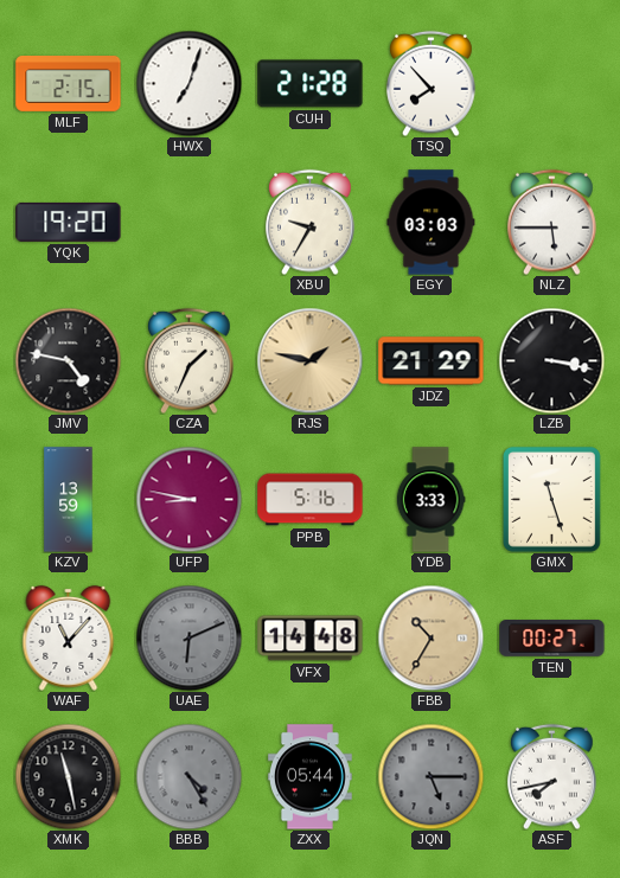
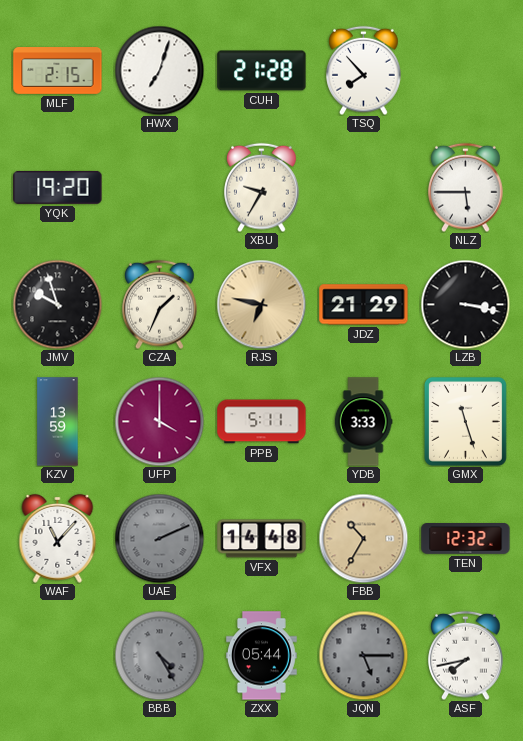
EGY: 03:03 -> none (432, 223)
JMV: 4:47 -> 9:57 (57, 304)
RJS: 1:47 -> 6:47 (261, 304)
UFP: 8:47 -> 4:00 (159, 421)
PPB: 5:16 -> 5:11 (262, 422)
UAE: 6:11 -> 2:11 (159, 538)
TEN: 00:27 -> 12:32 (466, 539)
XMK: 11:28 -> none (68, 776)
